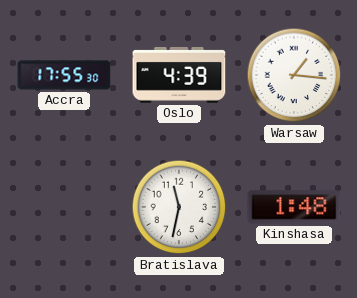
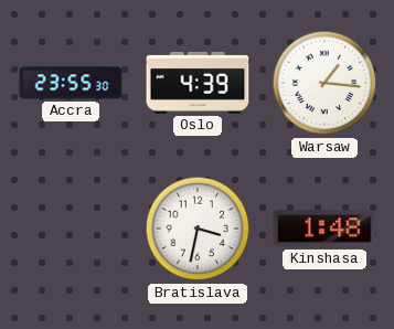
Accra: 17:55 -> 23:55 (71, 83)
Bratislava: 11:32 -> 3:32 (198, 229)
